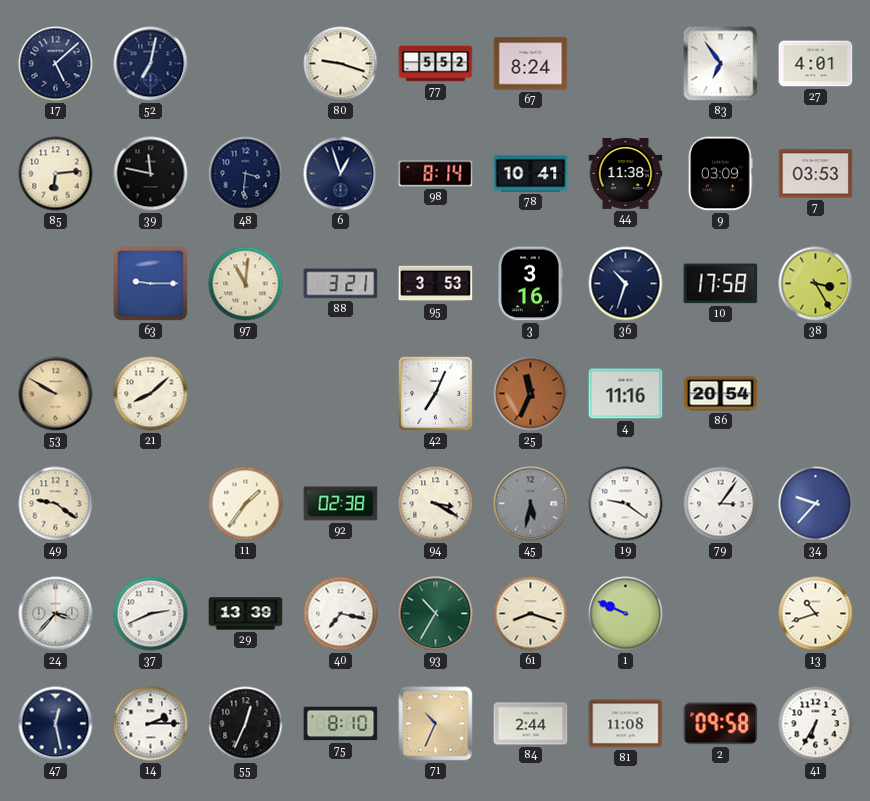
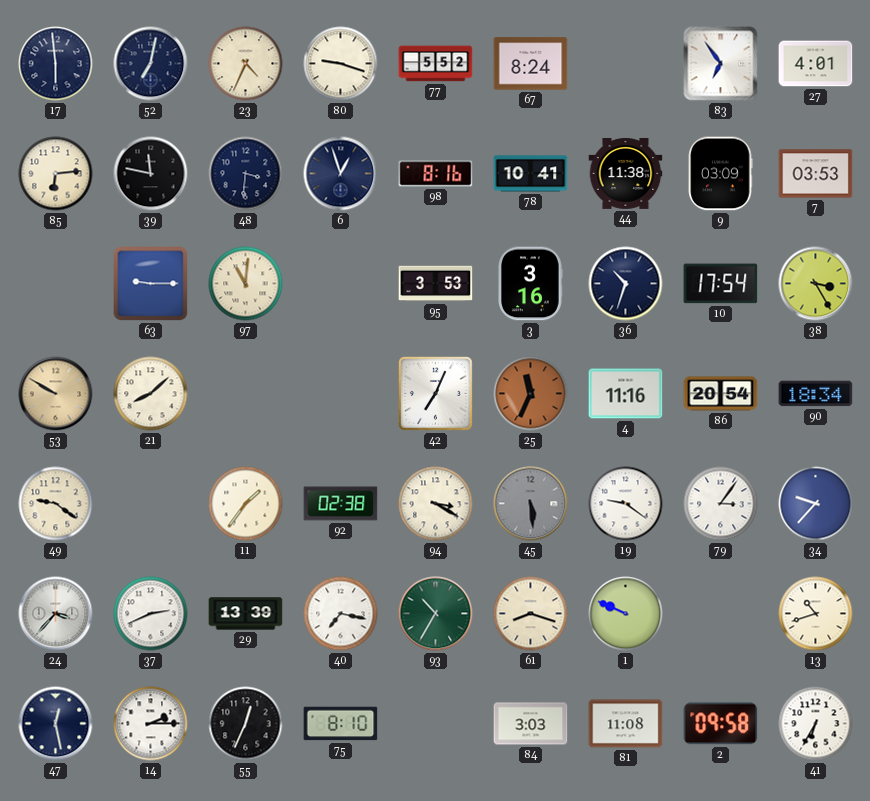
17: 5:08 -> 5:59 (56, 64)
23: none -> 4:34 (246, 64)
98: 8:14 -> 8:16 (436, 174)
88: 3:21 -> none (341, 284)
10: 17:58 -> 17:54 (721, 284)
90: none -> 18:34 (816, 394)
45: 5:32 -> 5:29 (531, 504)
71: 10:34 -> none (436, 724)
84: 2:44 -> 3:03 (531, 724)
